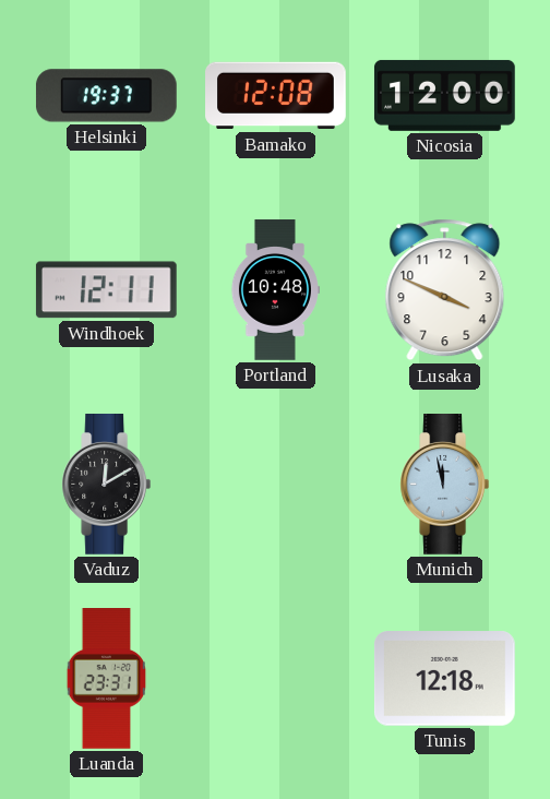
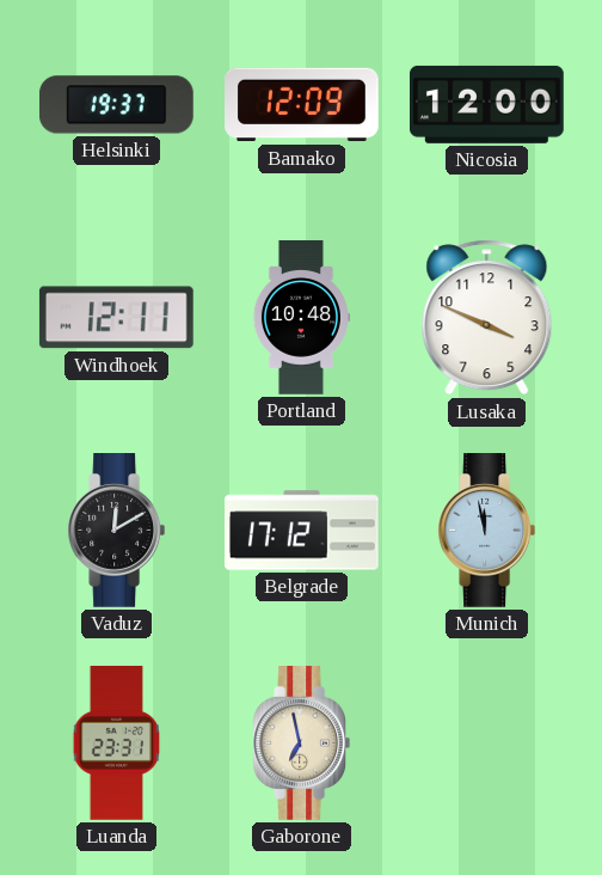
Bamako: 12:08 -> 12:09 (302, 105)
Belgrade: none -> 17:12 (302, 531)
Gaborone: none -> 6:58 (302, 744)
Tunis: 12:18 -> none (444, 679)
